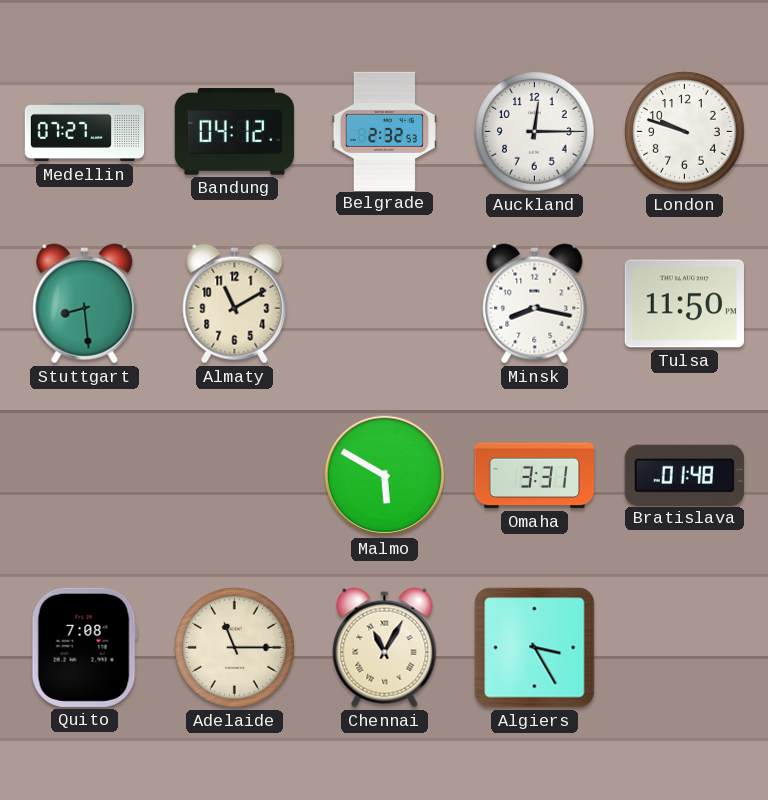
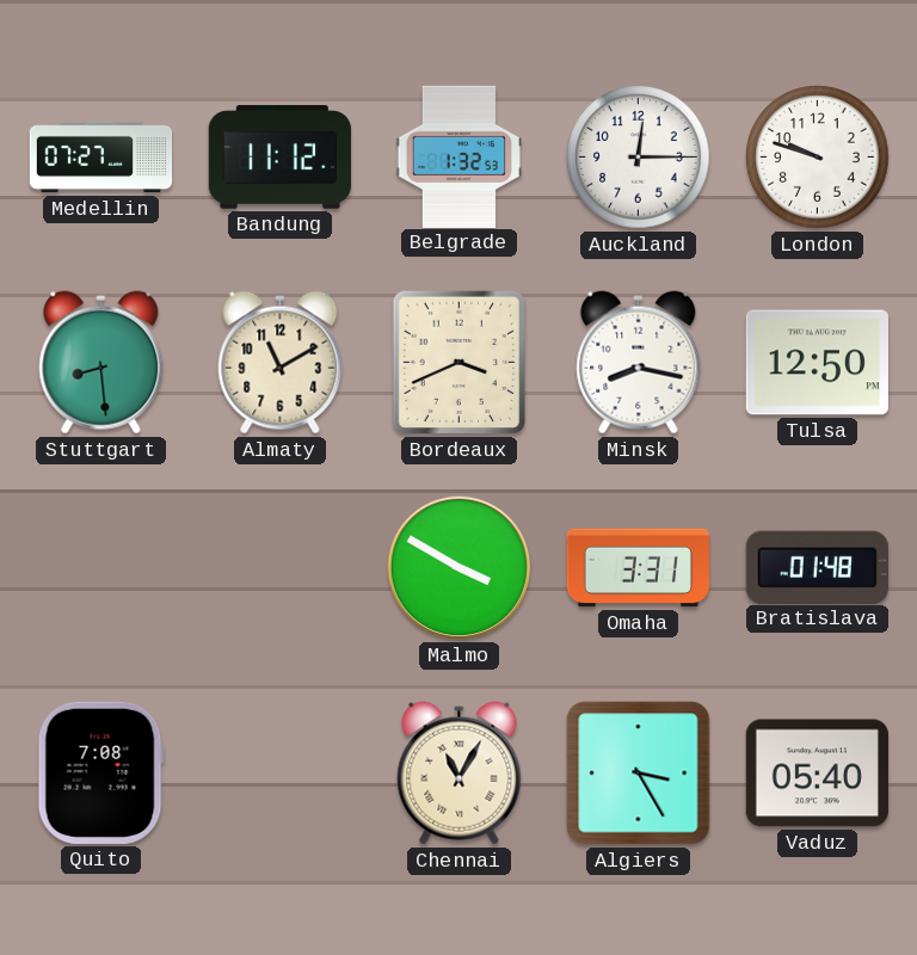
Bandung: 04:12 -> 11:12 (279, 158)
Belgrade: 2:32 -> 1:32 (458, 156)
Bordeaux: none -> 3:41 (460, 363)
Tulsa: 11:50 -> 12:50 (817, 363)
Malmo: 5:50 -> 3:50 (458, 568)
Adelaide: 11:15 -> none (235, 648)
Vaduz: none -> 05:40 (817, 774)
